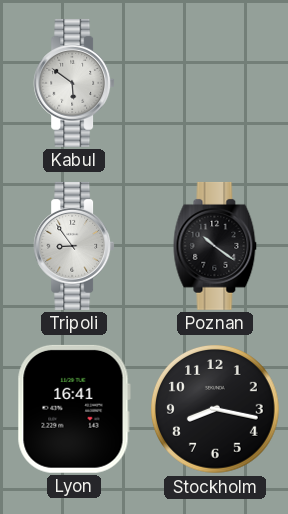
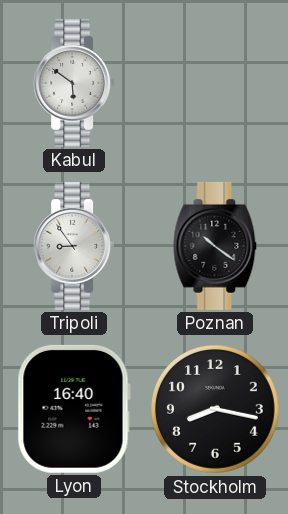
Lyon: 16:41 -> 16:40 (74, 409)
